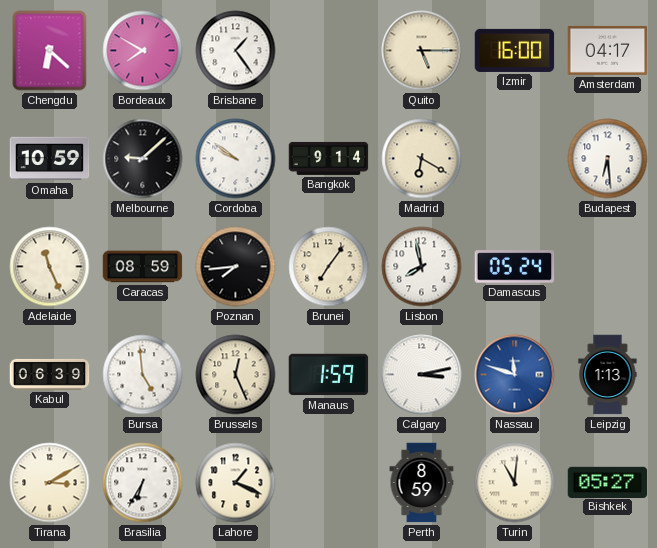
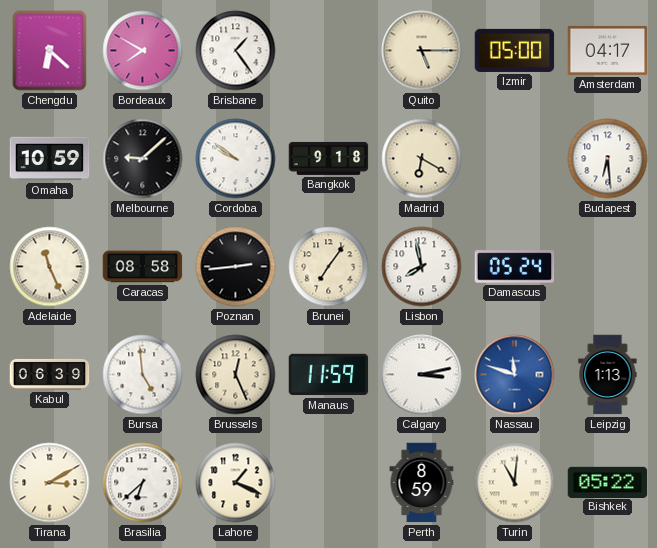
Izmir: 16:00 -> 05:00 (515, 50)
Bangkok: 9:14 -> 9:18 (329, 158)
Caracas: 08:59 -> 08:58 (143, 267)
Poznan: 7:44 -> 2:44 (236, 267)
Manaus: 1:59 -> 11:59 (329, 375)
Brasilia: 6:35 -> 6:38 (143, 483)
Bishkek: 05:27 -> 05:22 (608, 482)
